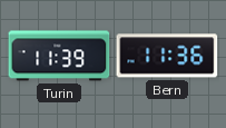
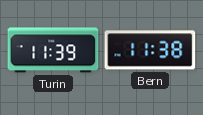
Bern: 11:36 -> 11:38 (150, 50)
